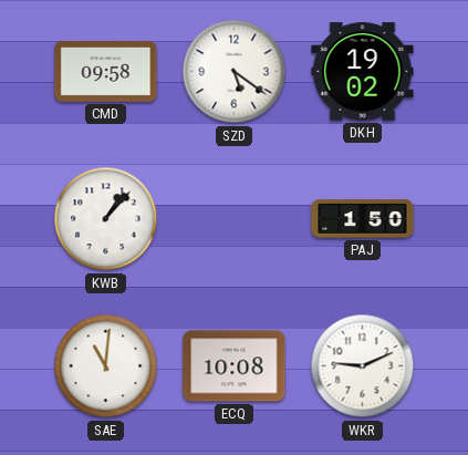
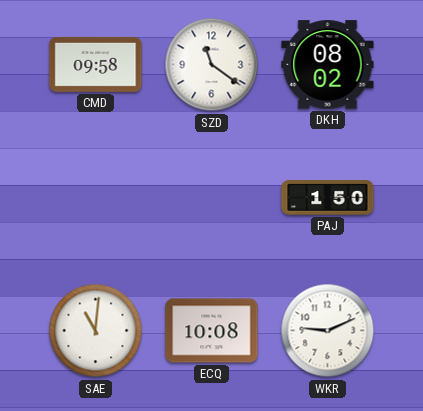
SZD: 5:21 -> 11:21 (212, 65)
DKH: 19:02 -> 08:02 (328, 65)
KWB: 1:07 -> none (106, 219)
